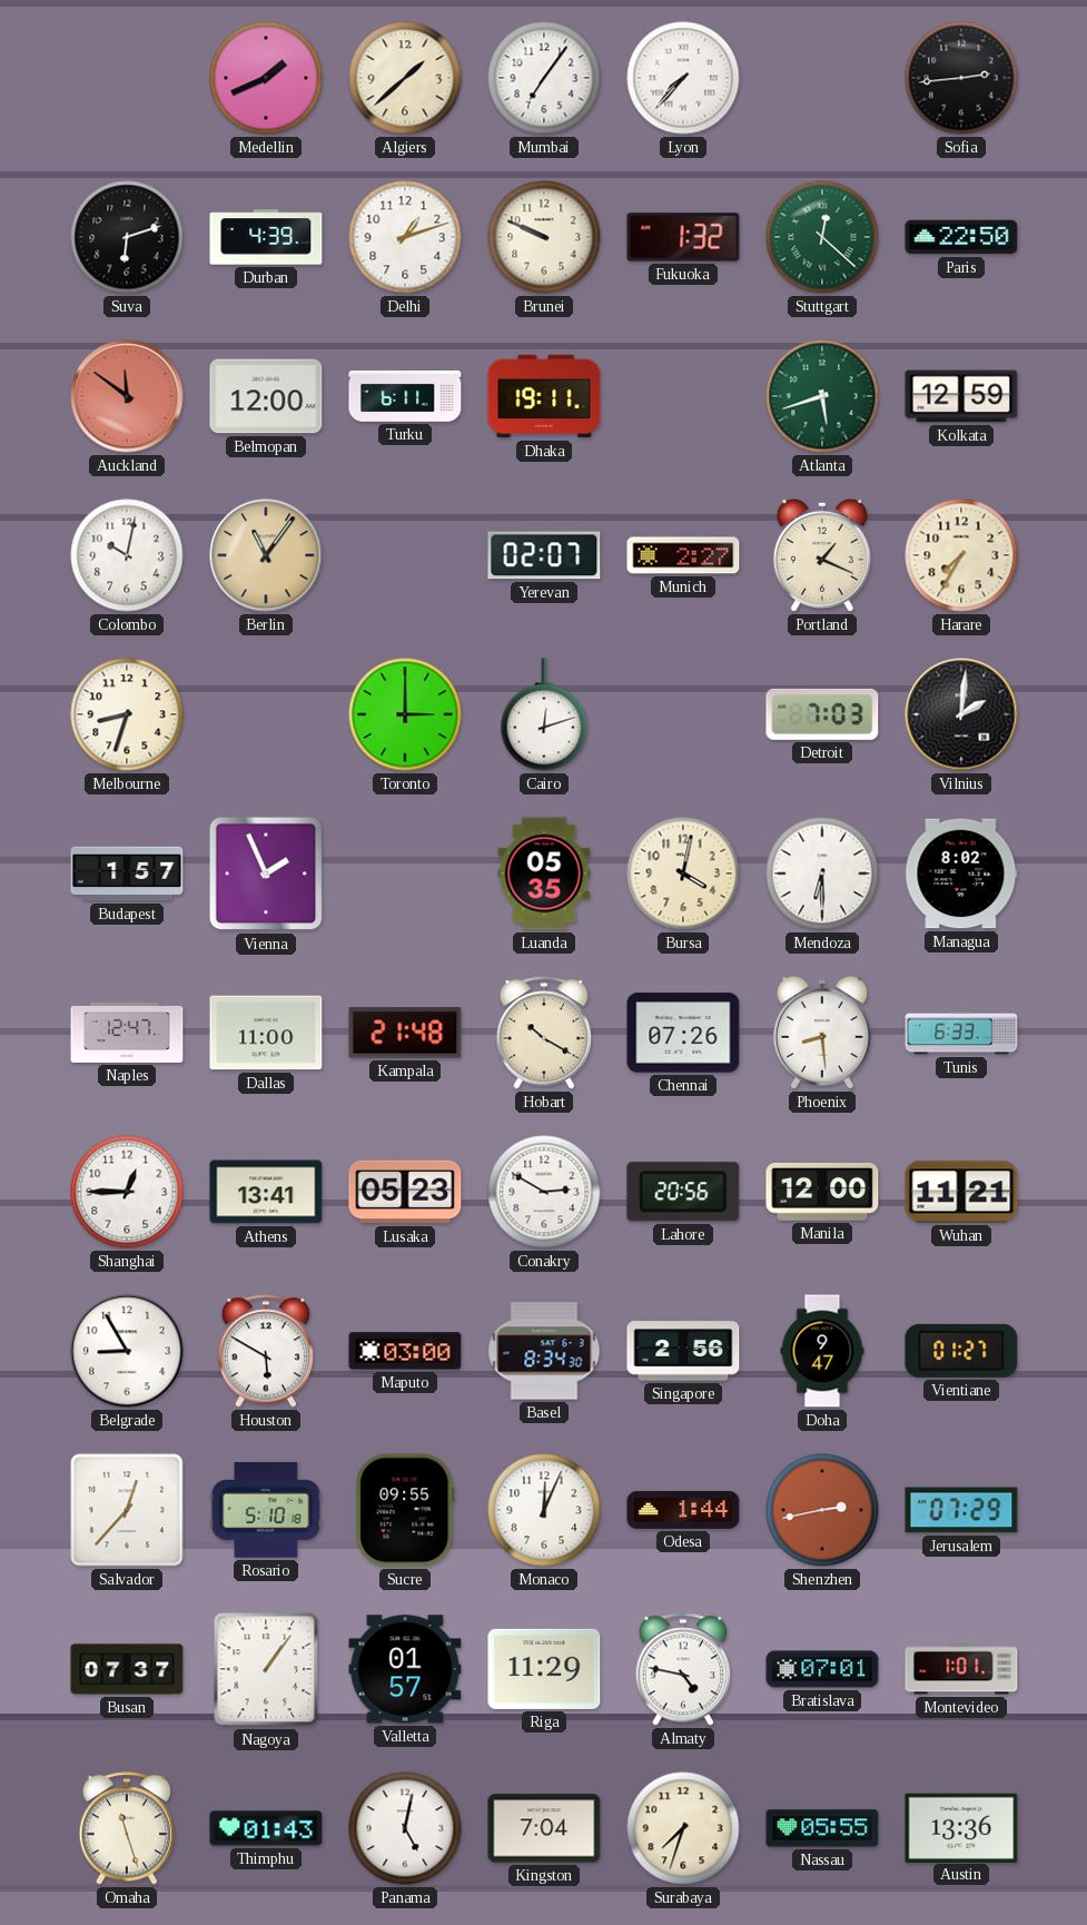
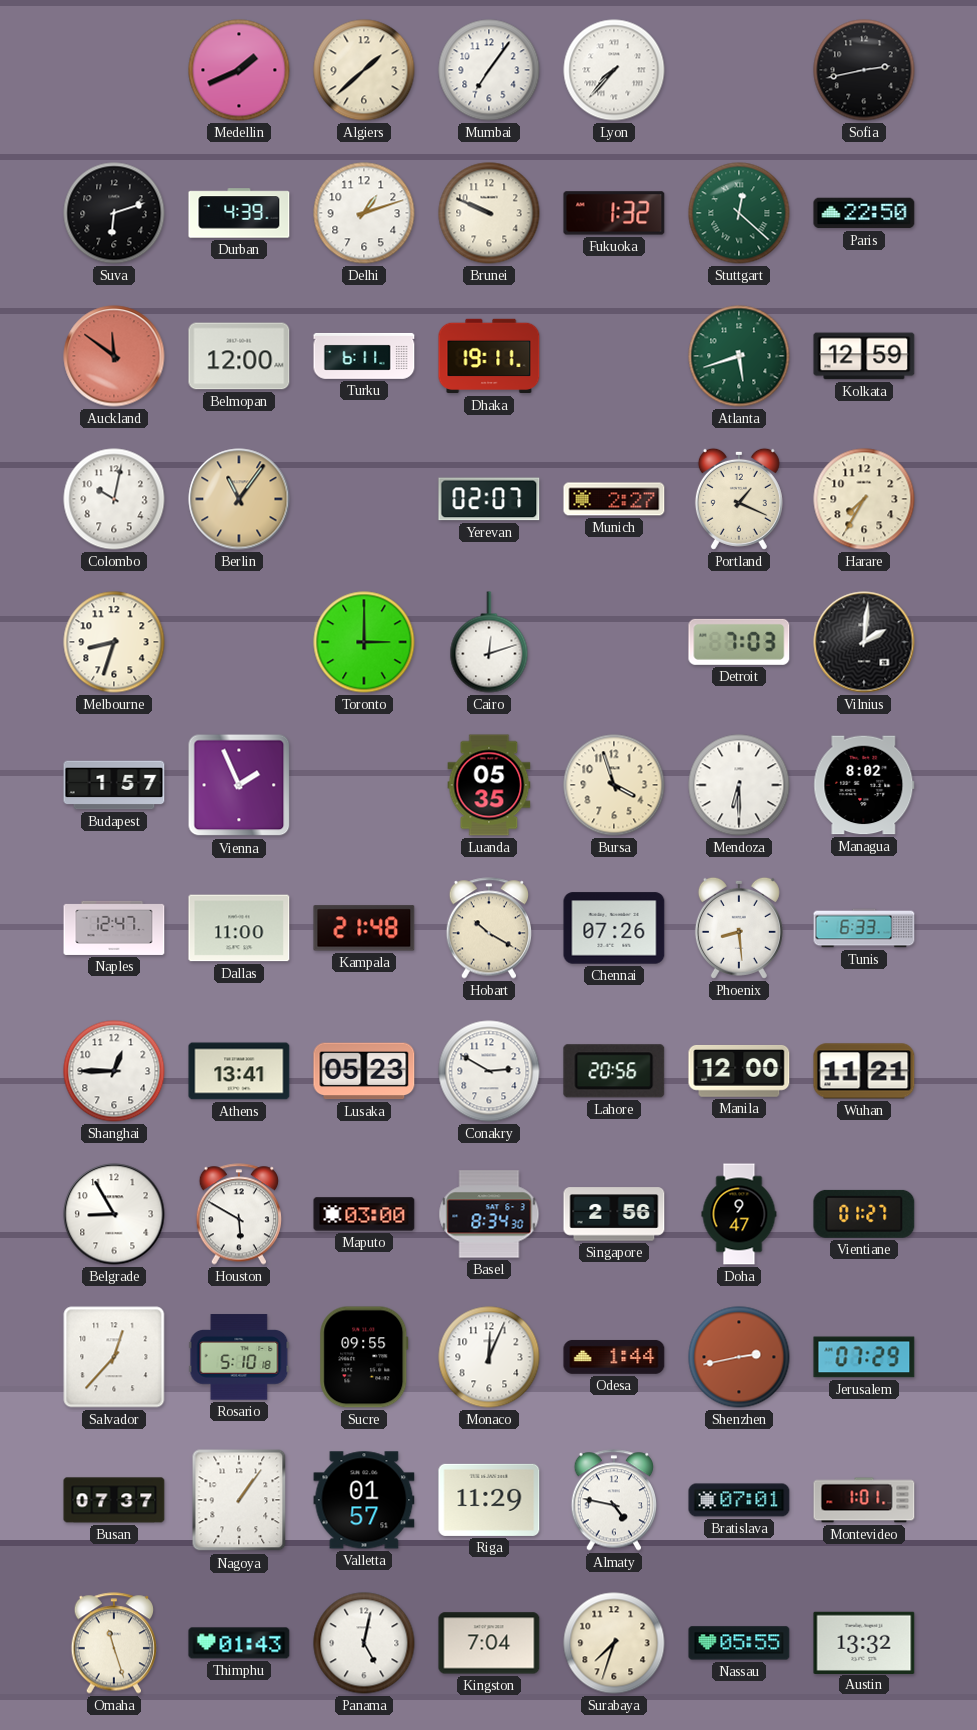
Sofia: 2:44 -> 2:43 (864, 70)
Bursa: 4:02 -> 3:57 (614, 785)
Austin: 13:36 -> 13:32 (864, 1642)
